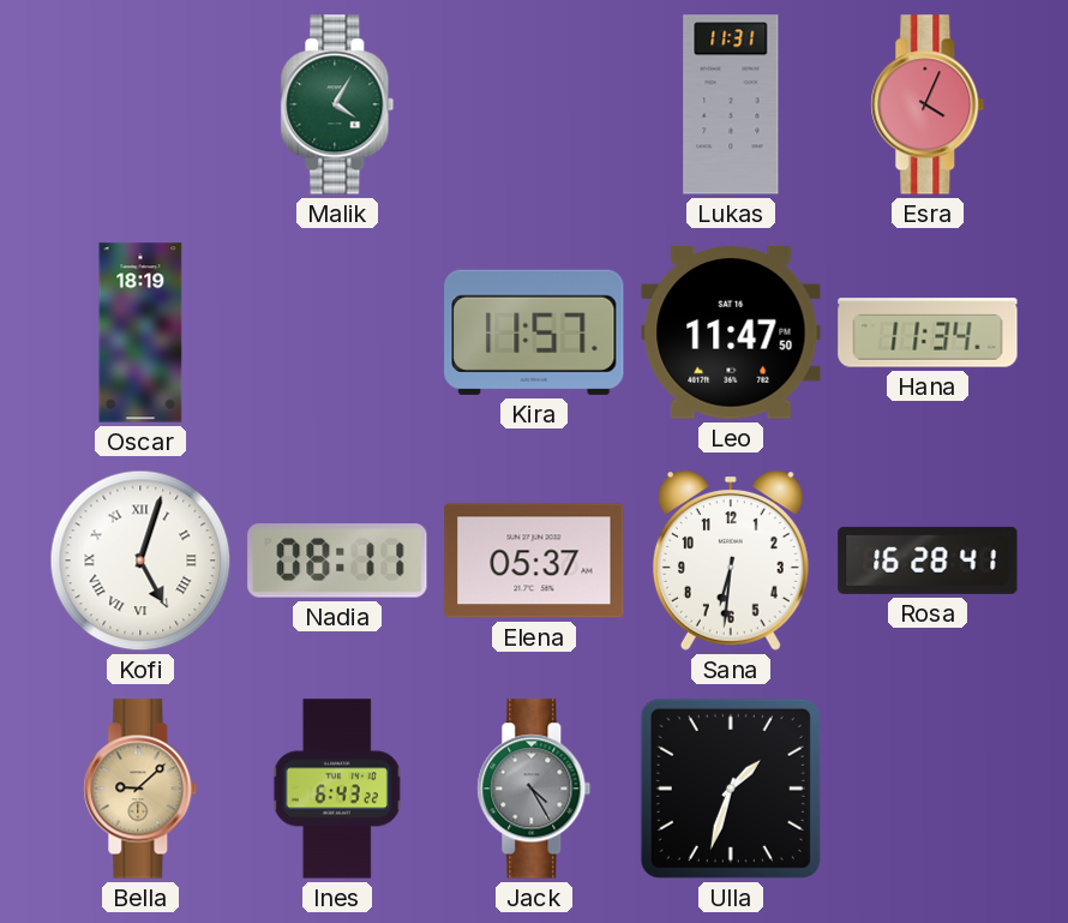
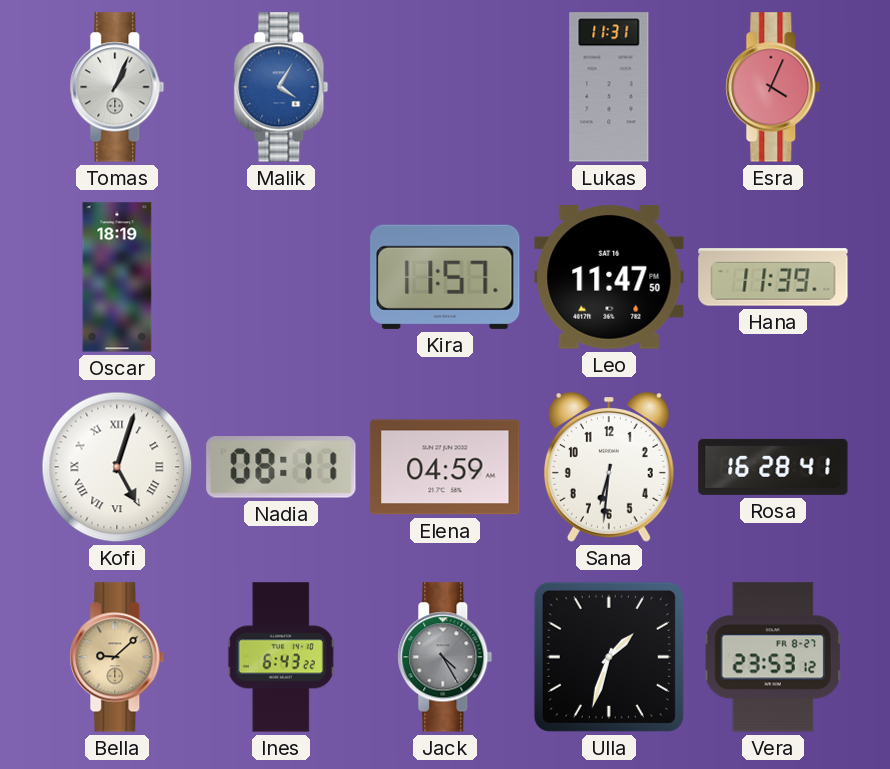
Tomas: none -> 1:04 (117, 87)
Malik dial: green -> blue (281, 87)
Hana: 11:34 -> 11:39 (773, 277)
Elena: 05:37 -> 04:59 (445, 467)
Vera: none -> 23:53 (773, 657)
